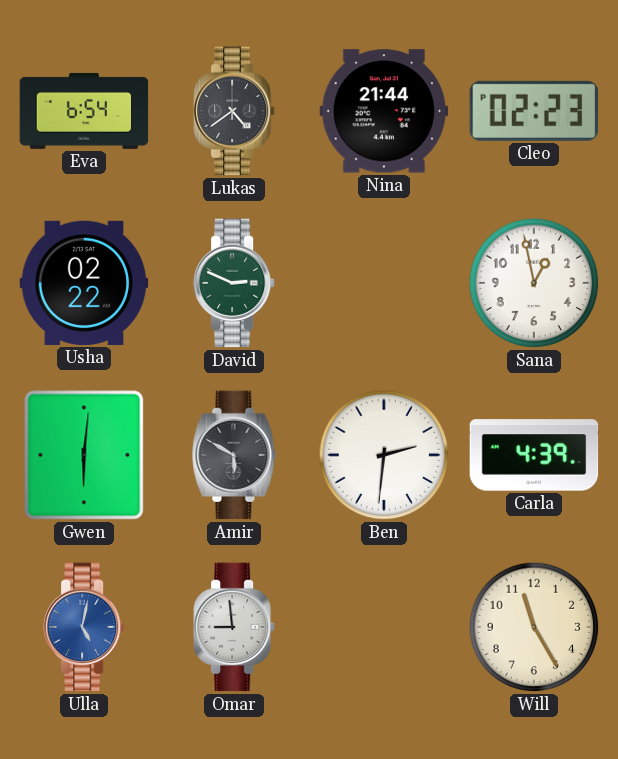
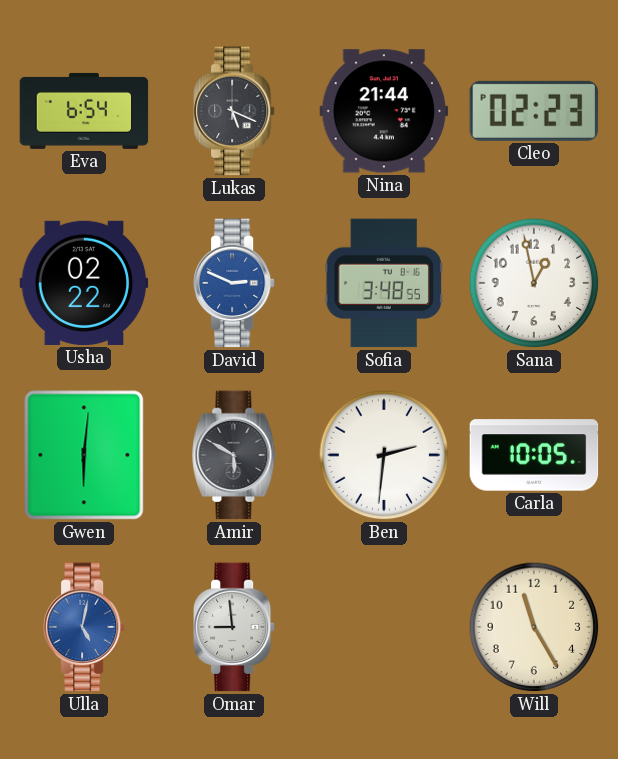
Lukas: 4:39 -> 5:19 (235, 111)
David dial: green -> blue (235, 283)
Sofia: none -> 3:48 (383, 283)
Carla: 4:39 -> 10:05 (534, 455)
